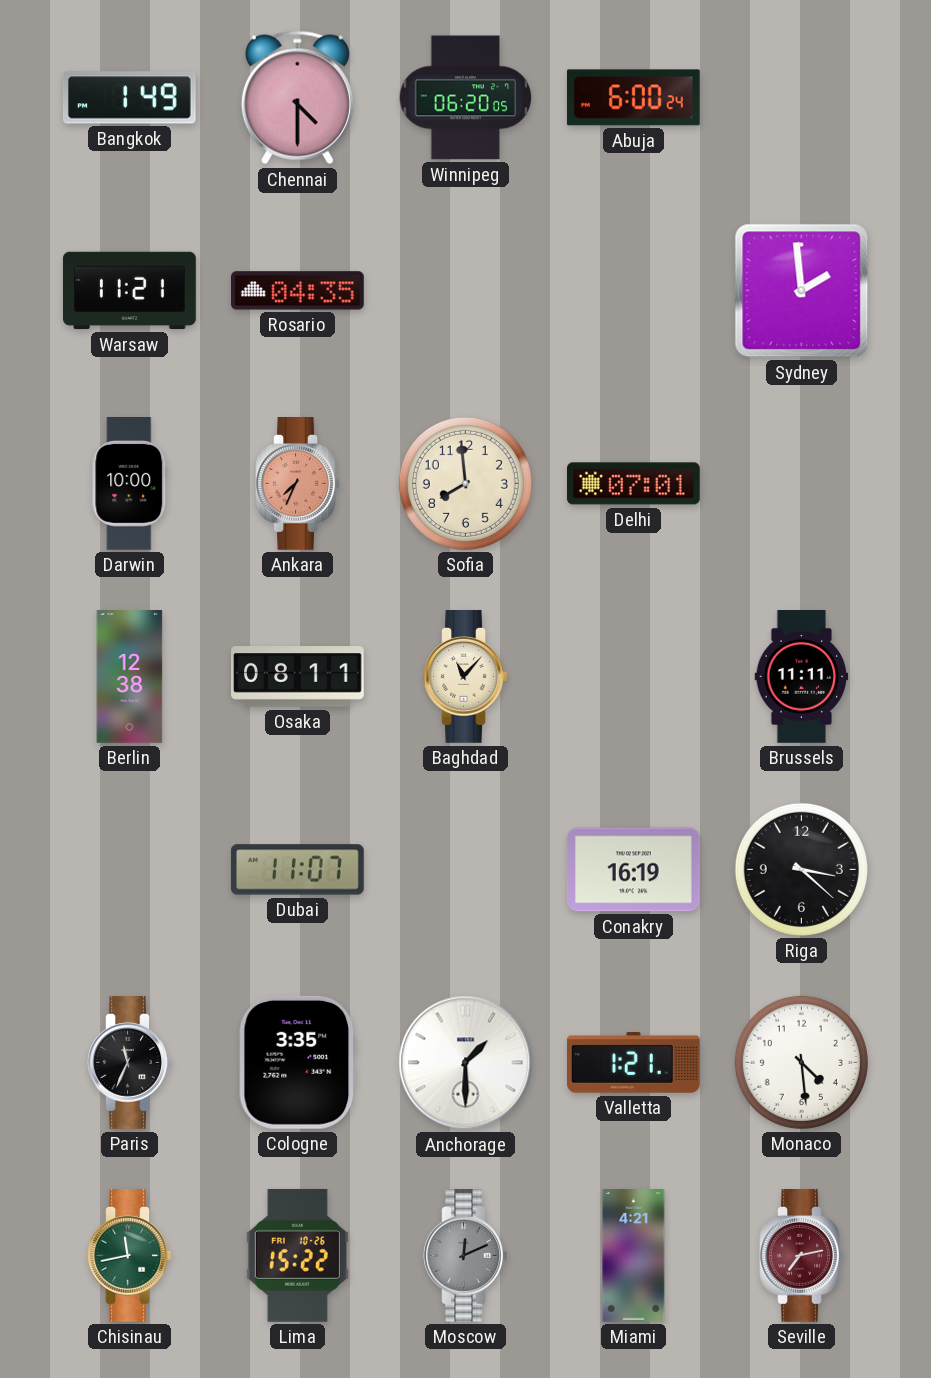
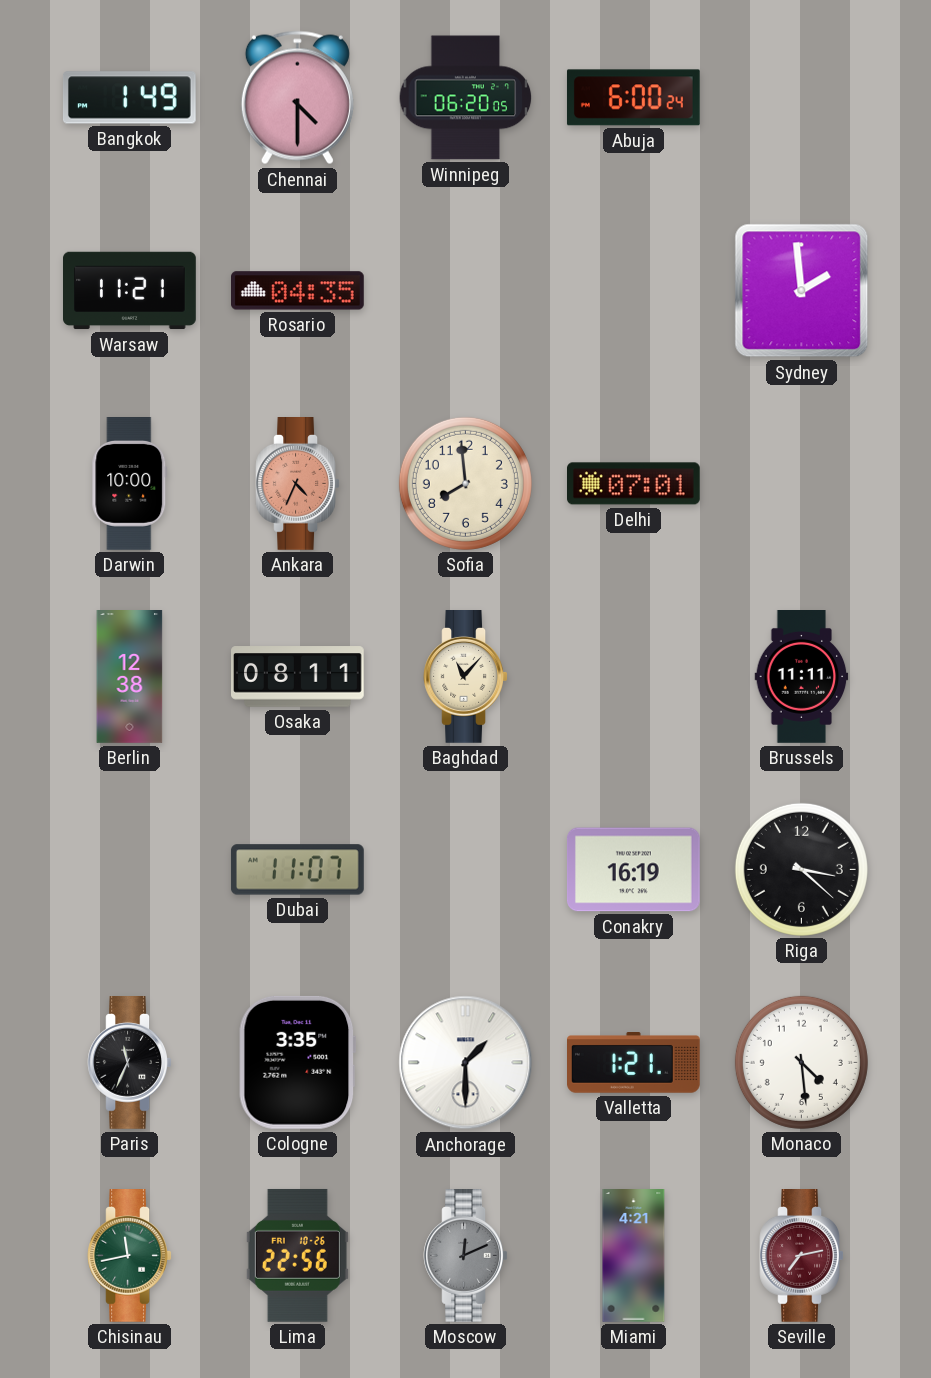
Ankara: 7:34 -> 4:34 (298, 484)
Lima: 15:22 -> 22:56 (297, 1255)
